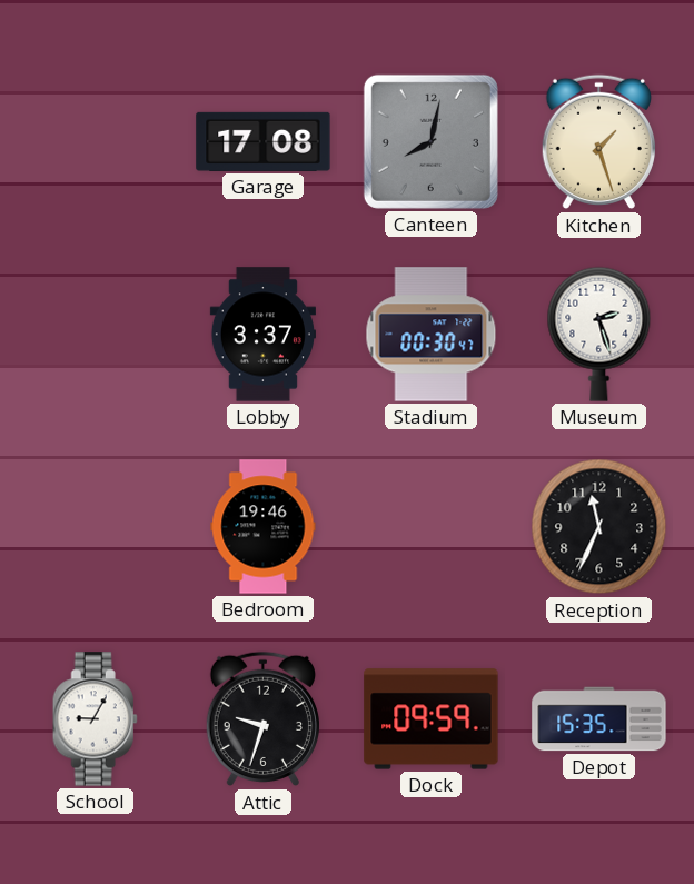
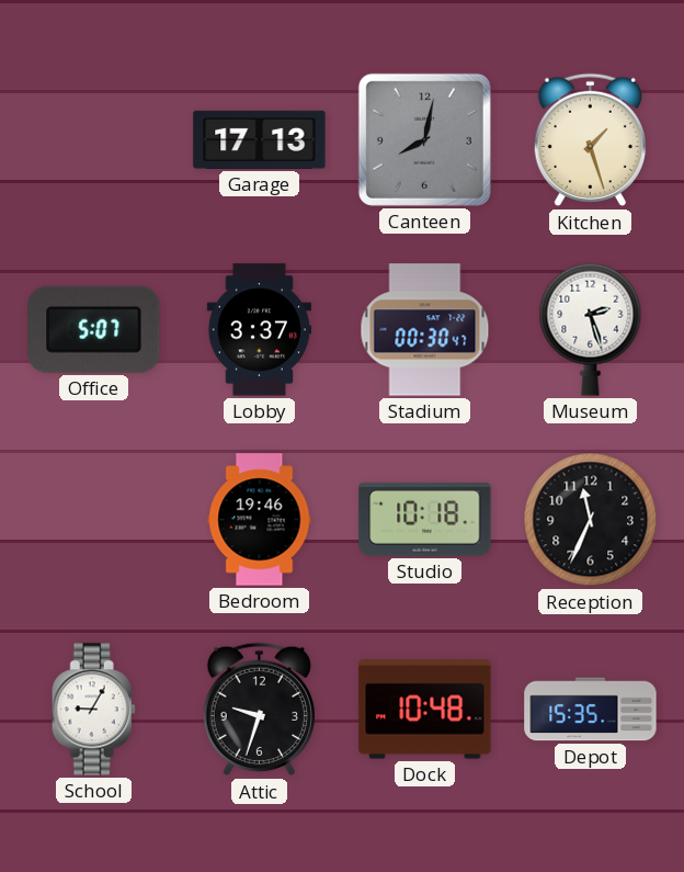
Garage: 17:08 -> 17:13 (260, 139)
Office: none -> 5:07 (94, 329)
Studio: none -> 10:18 (425, 519)
Dock: 09:59 -> 10:48 (425, 710)
